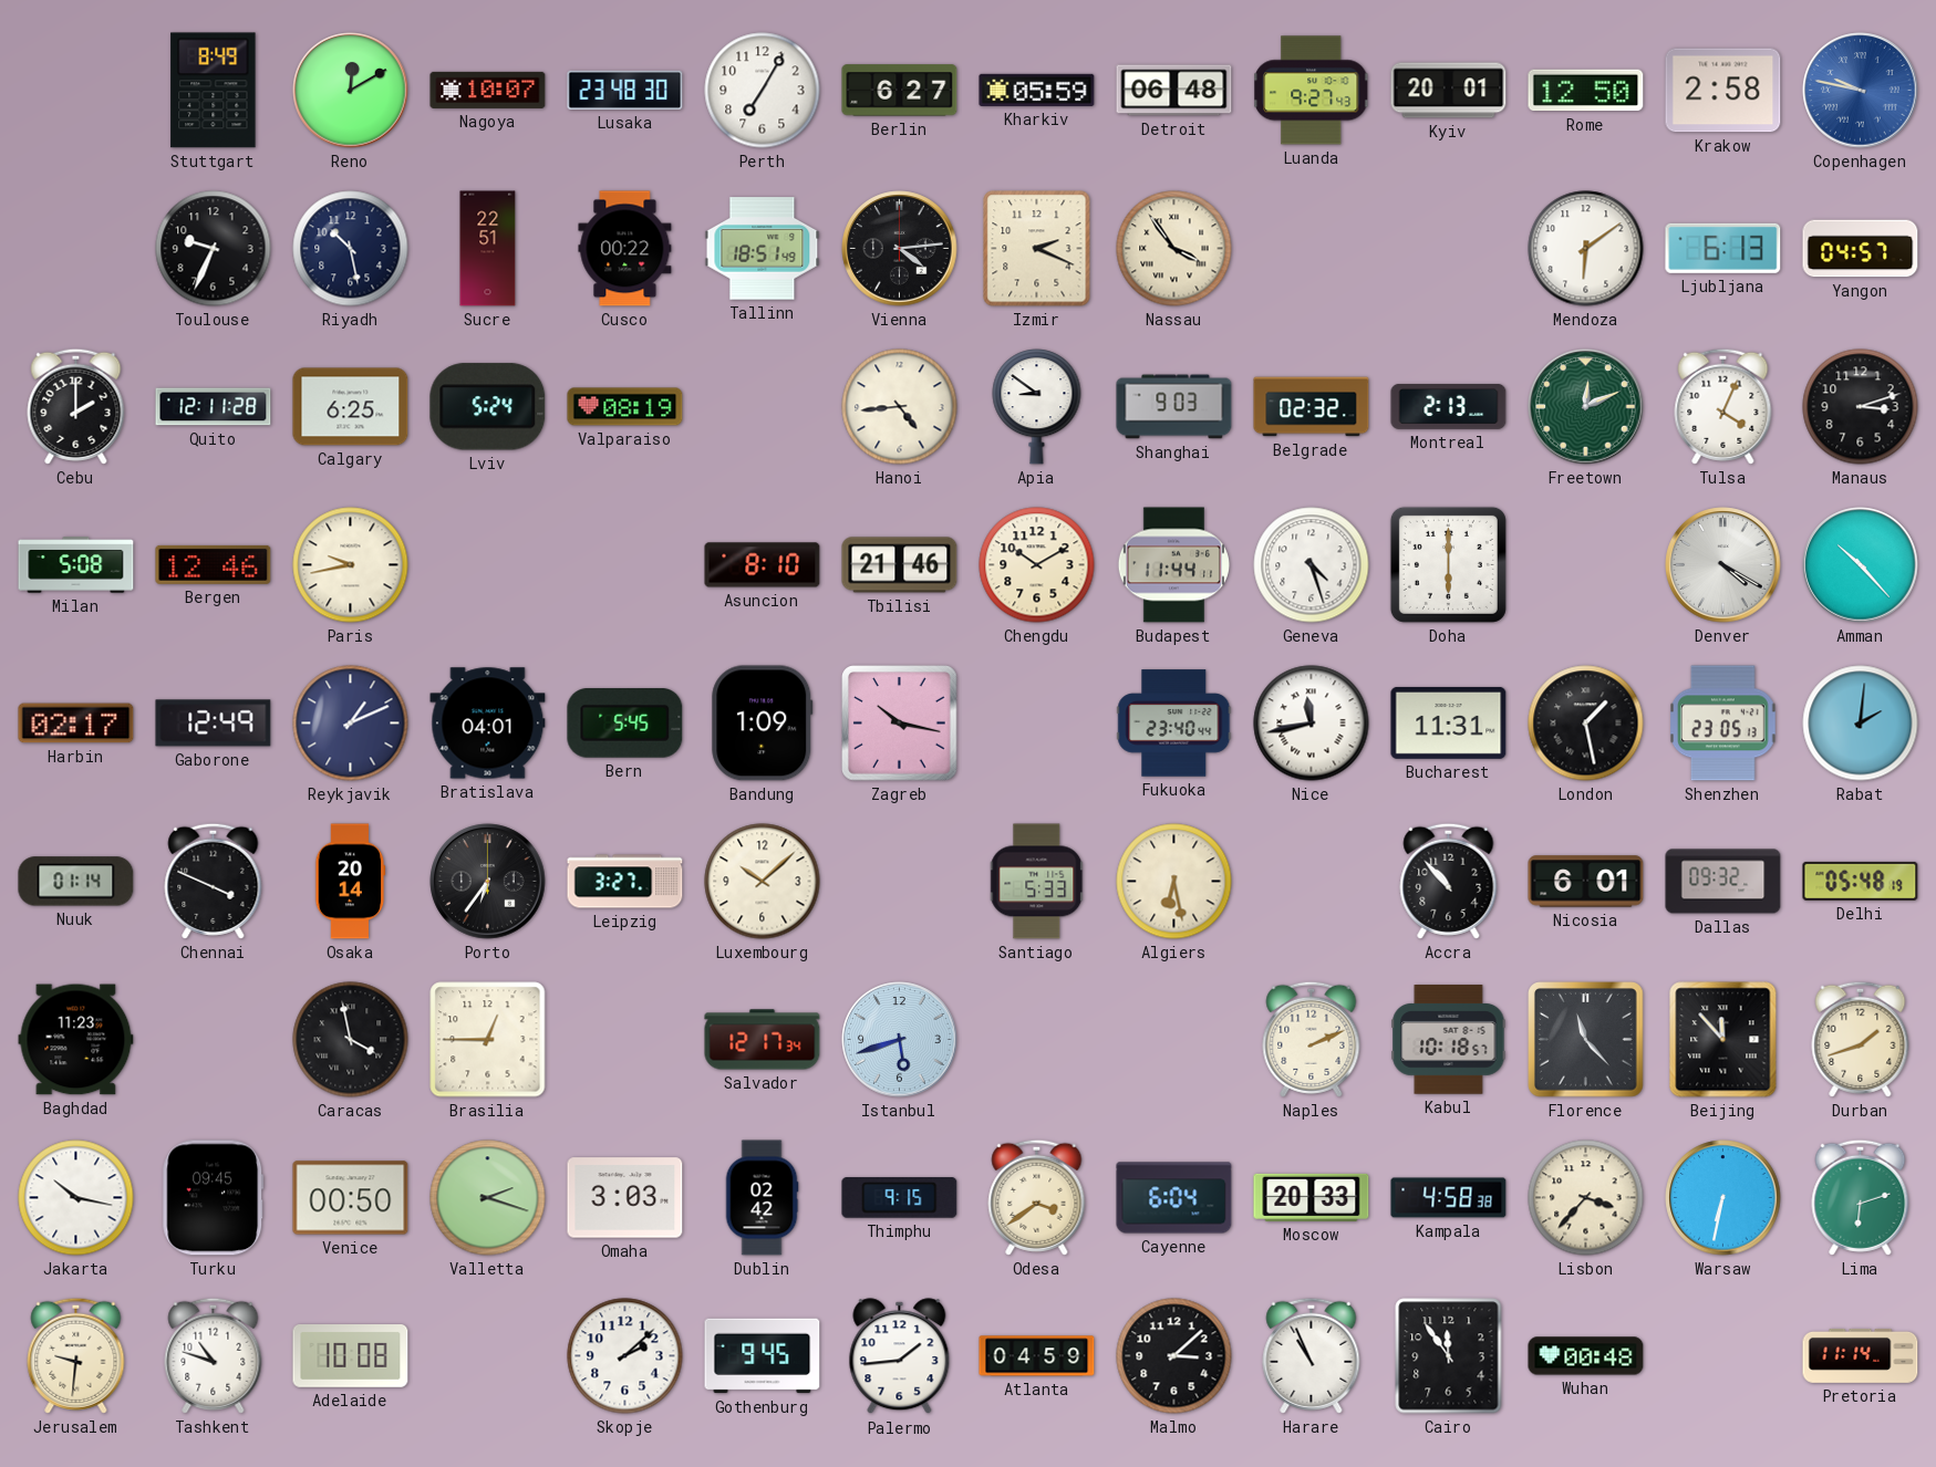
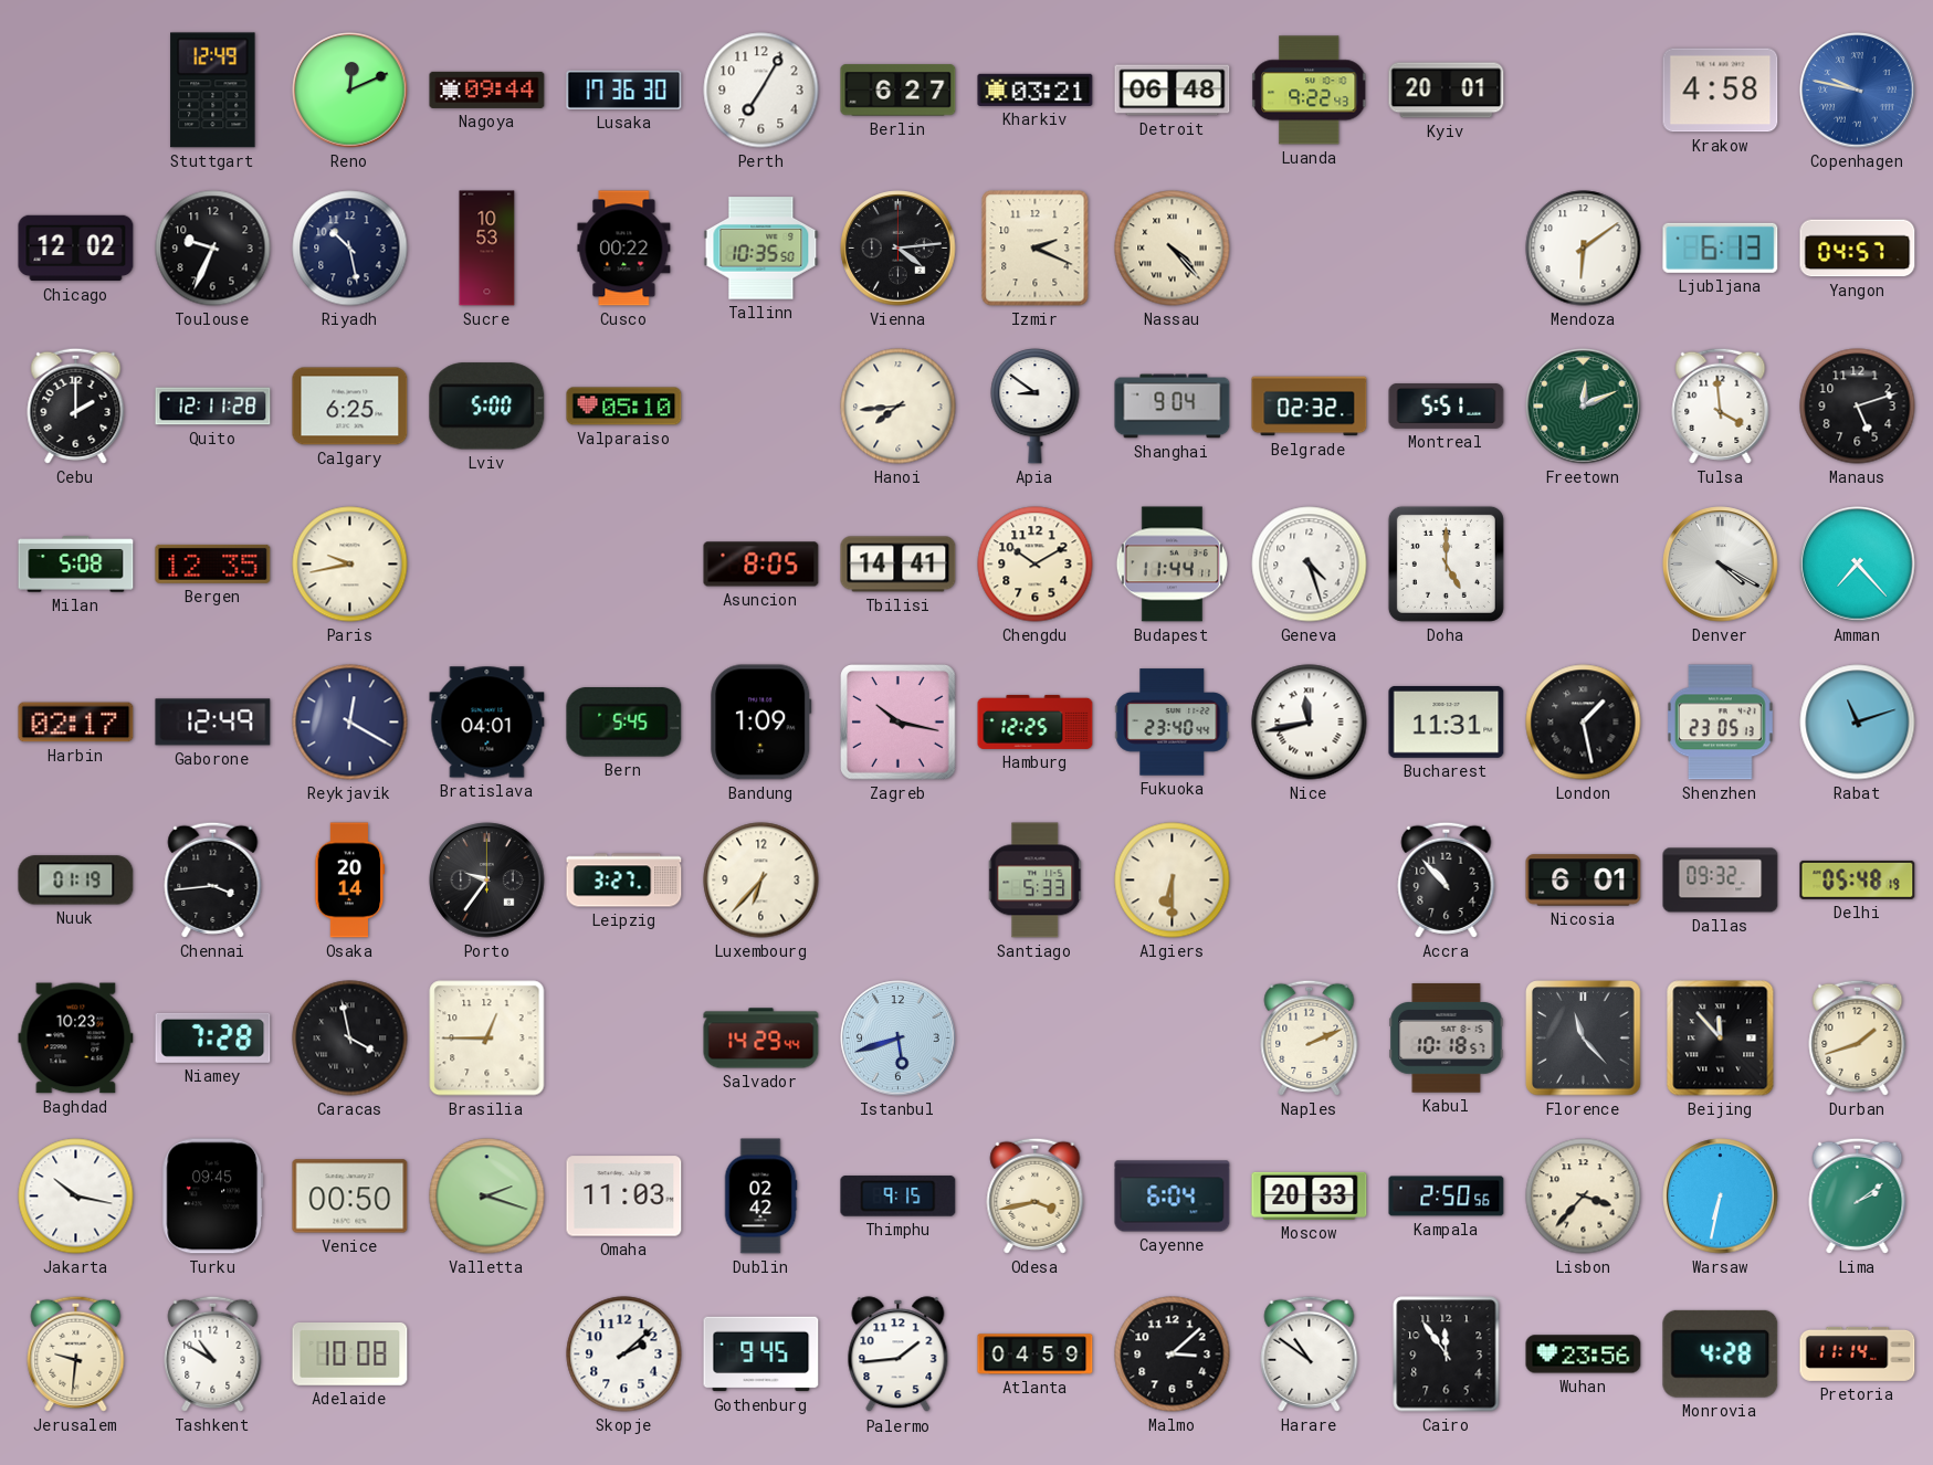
Stuttgart: 8:49 -> 12:49 (213, 91)
Reno: 12:10 -> 12:11 (350, 91)
Nagoya: 10:07 -> 09:44 (487, 89)
Lusaka: 23:48 -> 17:36 (624, 89)
Kharkiv: 05:59 -> 03:21 (1036, 89)
Luanda: 9:27 -> 9:22 (1310, 91)
Rome: 12:50 -> none (1586, 91)
Krakow: 2:58 -> 4:58 (1721, 91)
Chicago: none -> 12:02 (76, 249)
Sucre: 22:51 -> 10:53 (487, 249)
Tallinn: 18:51 -> 10:35 (761, 249)
Nassau: 3:54 -> 4:23 (1173, 249)
Lviv: 5:24 -> 5:00 (487, 407)
Valparaiso: 08:19 -> 05:10 (624, 407)
Hanoi: 4:44 -> 7:44 (899, 407)
Shanghai: 9:03 -> 9:04 (1173, 407)
Montreal: 2:13 -> 5:51 (1447, 407)
Tulsa: 4:04 -> 3:59 (1721, 405)
Manaus: 3:12 -> 5:12 (1858, 407)
Bergen: 12:46 -> 12:35 (213, 563)
Asuncion: 8:10 -> 8:05 (761, 565)
Tbilisi: 21:46 -> 14:41 (899, 565)
Doha: 6:00 -> 5:00 (1446, 563)
Amman: 10:23 -> 7:23 (1858, 565)
Reykjavik: 1:11 -> 12:20 (350, 723)
Hamburg: none -> 12:25 (1036, 721)
Rabat: 2:01 -> 11:12 (1858, 723)
Nuuk: 01:14 -> 01:19 (76, 881)
Chennai: 3:49 -> 3:44 (213, 879)
Porto: 6:36 -> 9:36 (487, 881)
Luxembourg: 10:08 -> 6:37 (761, 881)
Algiers: 6:28 -> 6:30 (1173, 881)
Baghdad: 11:23 -> 10:23 (76, 1039)
Niamey: none -> 7:28 (213, 1037)
Salvador: 12:17 -> 14:29 (761, 1039)
Omaha: 3:03 -> 11:03 (624, 1197)
Odesa: 3:39 -> 3:43 (1036, 1195)
Kampala: 4:58 -> 2:50 (1447, 1197)
Lima: 6:12 -> 2:09 (1858, 1195)
Tashkent: 10:48 -> 10:50 (213, 1353)
Harare: 10:56 -> 10:51 (1310, 1353)
Wuhan: 00:48 -> 23:56 (1584, 1355)
Monrovia: none -> 4:28 (1721, 1353)
